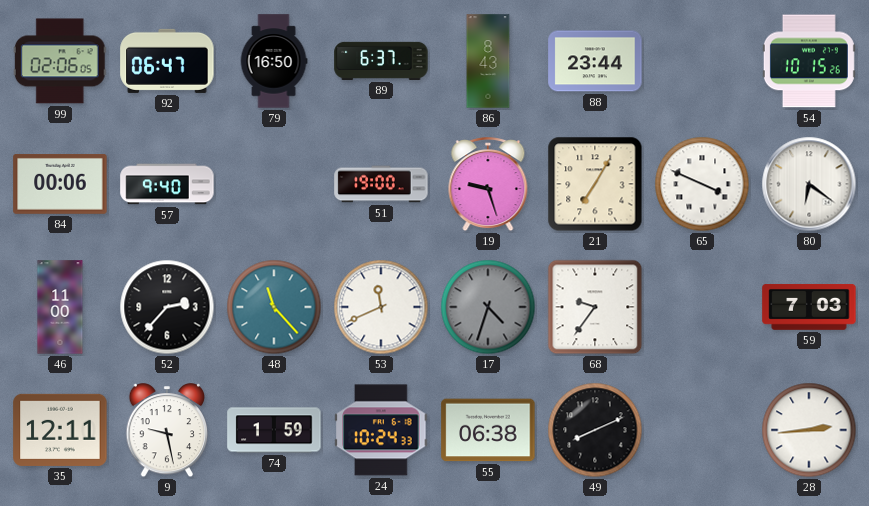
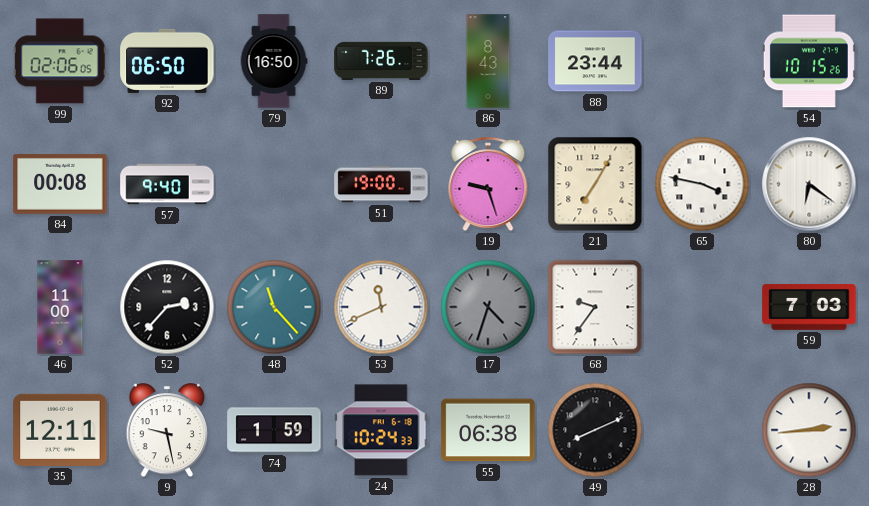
92: 06:47 -> 06:50 (167, 61)
89: 6:37 -> 7:26 (381, 61)
84: 00:06 -> 00:08 (60, 185)
65: 3:49 -> 3:47 (702, 184)
